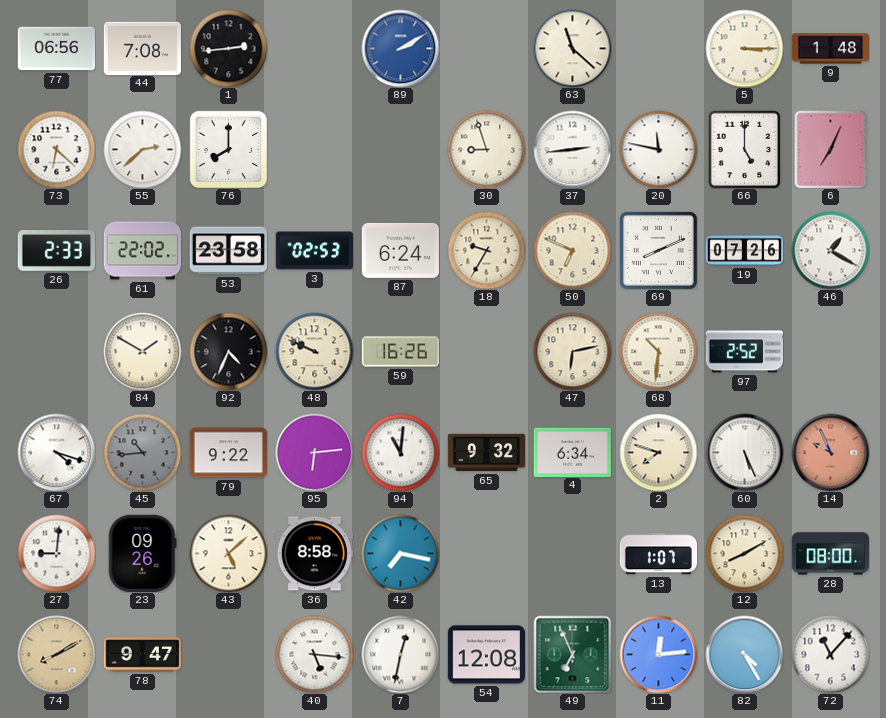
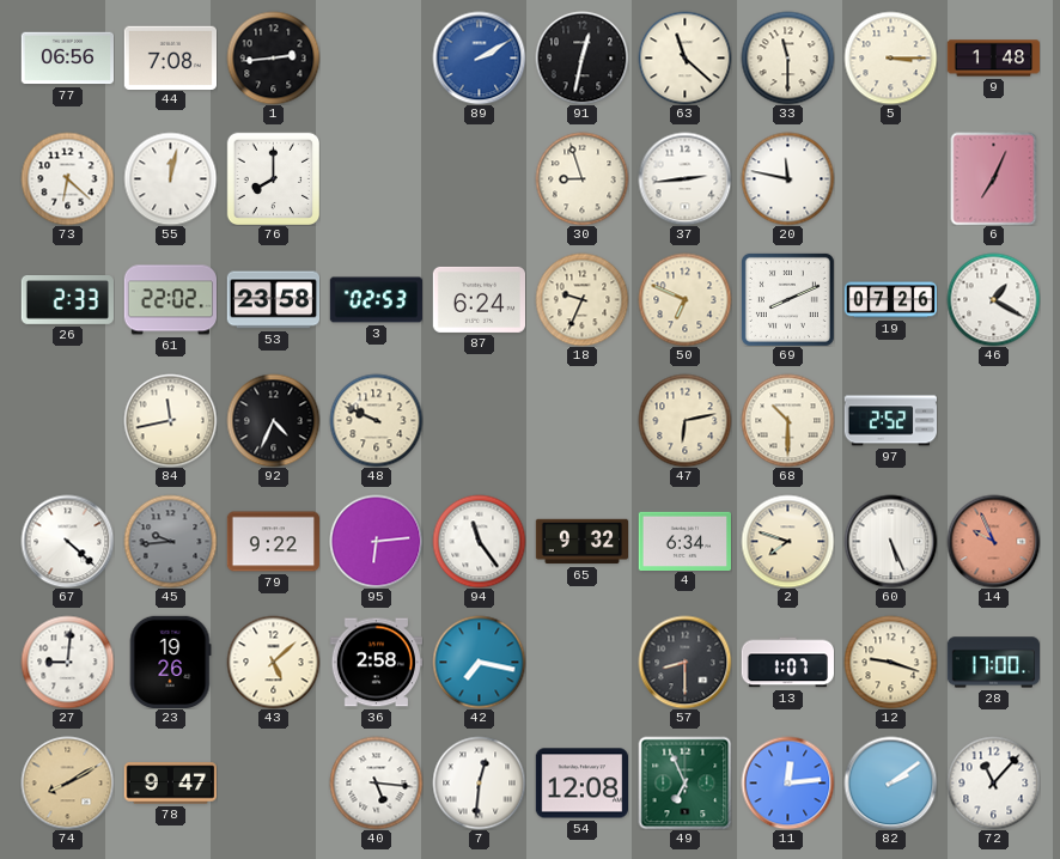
91: none -> 12:32 (581, 57)
33: none -> 11:30 (787, 57)
55: 2:38 -> 12:02 (170, 178)
66: 5:00 -> none (745, 149)
18: 9:35 -> 9:34 (581, 299)
84: 1:50 -> 11:43 (170, 420)
59: 16:26 -> none (400, 352)
68: 10:31 -> 10:30 (787, 420)
67: 4:18 -> 4:22 (67, 541)
45: 10:44 -> 9:44 (170, 541)
94: 11:01 -> 11:24 (479, 541)
23: 09:26 -> 19:26 (170, 662)
36: 8:58 -> 2:58 (376, 663)
57: none -> 8:30 (684, 662)
12: 8:10 -> 9:18 (890, 662)
28: 08:00 -> 17:00 (993, 663)
7: 12:32 -> 12:31 (479, 782)
82: 4:25 -> 2:09 (890, 782)
